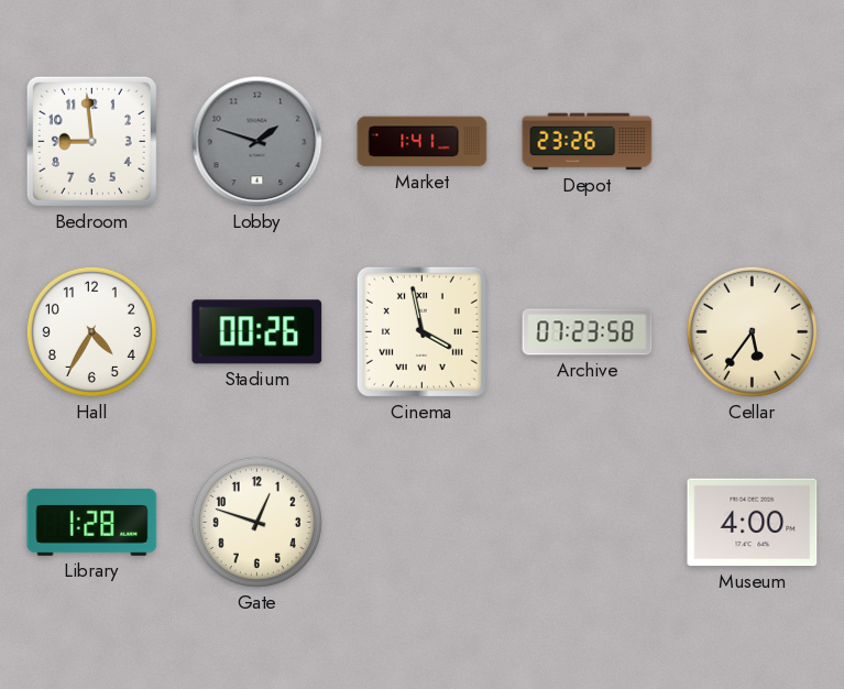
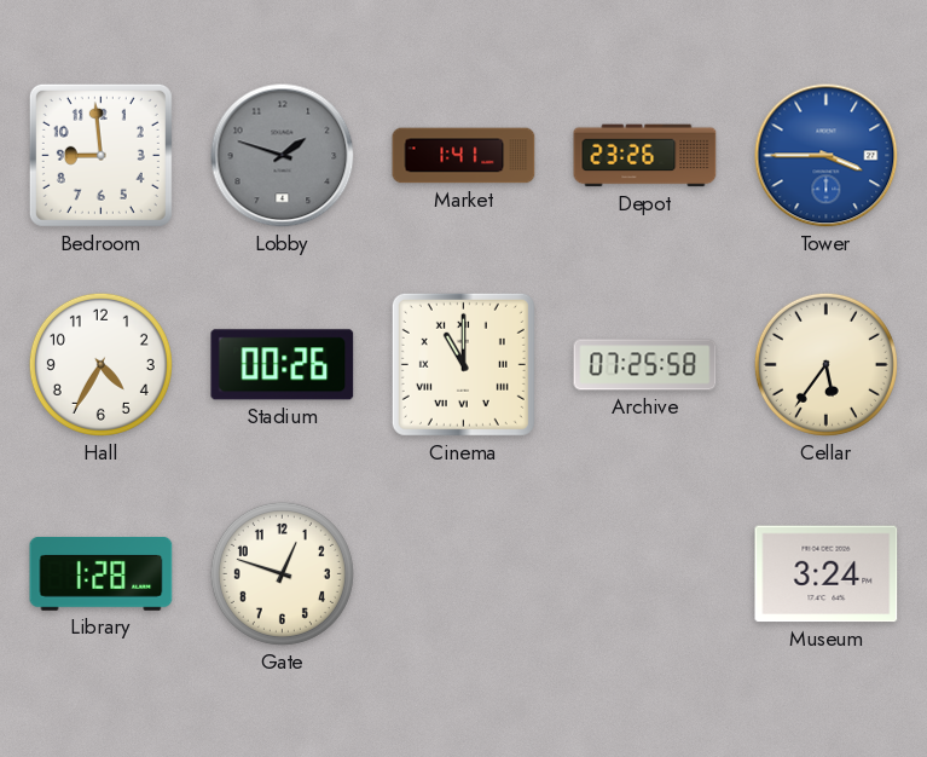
Tower: none -> 3:45 (827, 156)
Cinema: 3:58 -> 11:00 (463, 364)
Archive: 07:23 -> 07:25 (645, 365)
Museum: 4:00 -> 3:24 (827, 574)
